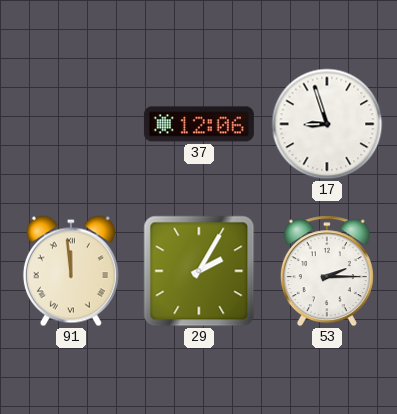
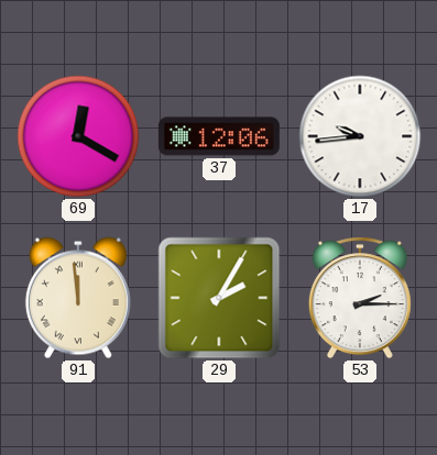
69: none -> 12:20 (78, 136)
17: 8:57 -> 9:44 (360, 136)
